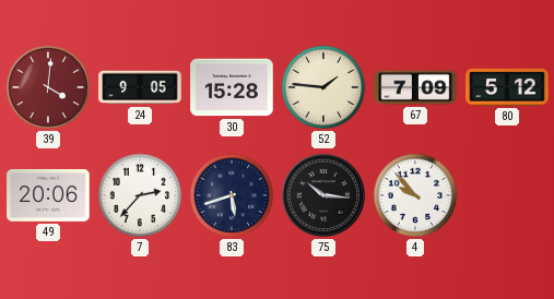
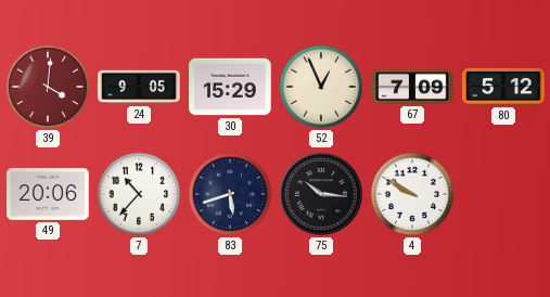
30: 15:28 -> 15:29 (230, 87)
52: 1:46 -> 12:56 (321, 87)
7: 2:37 -> 10:37 (139, 194)
4: 9:53 -> 9:50 (412, 194)
